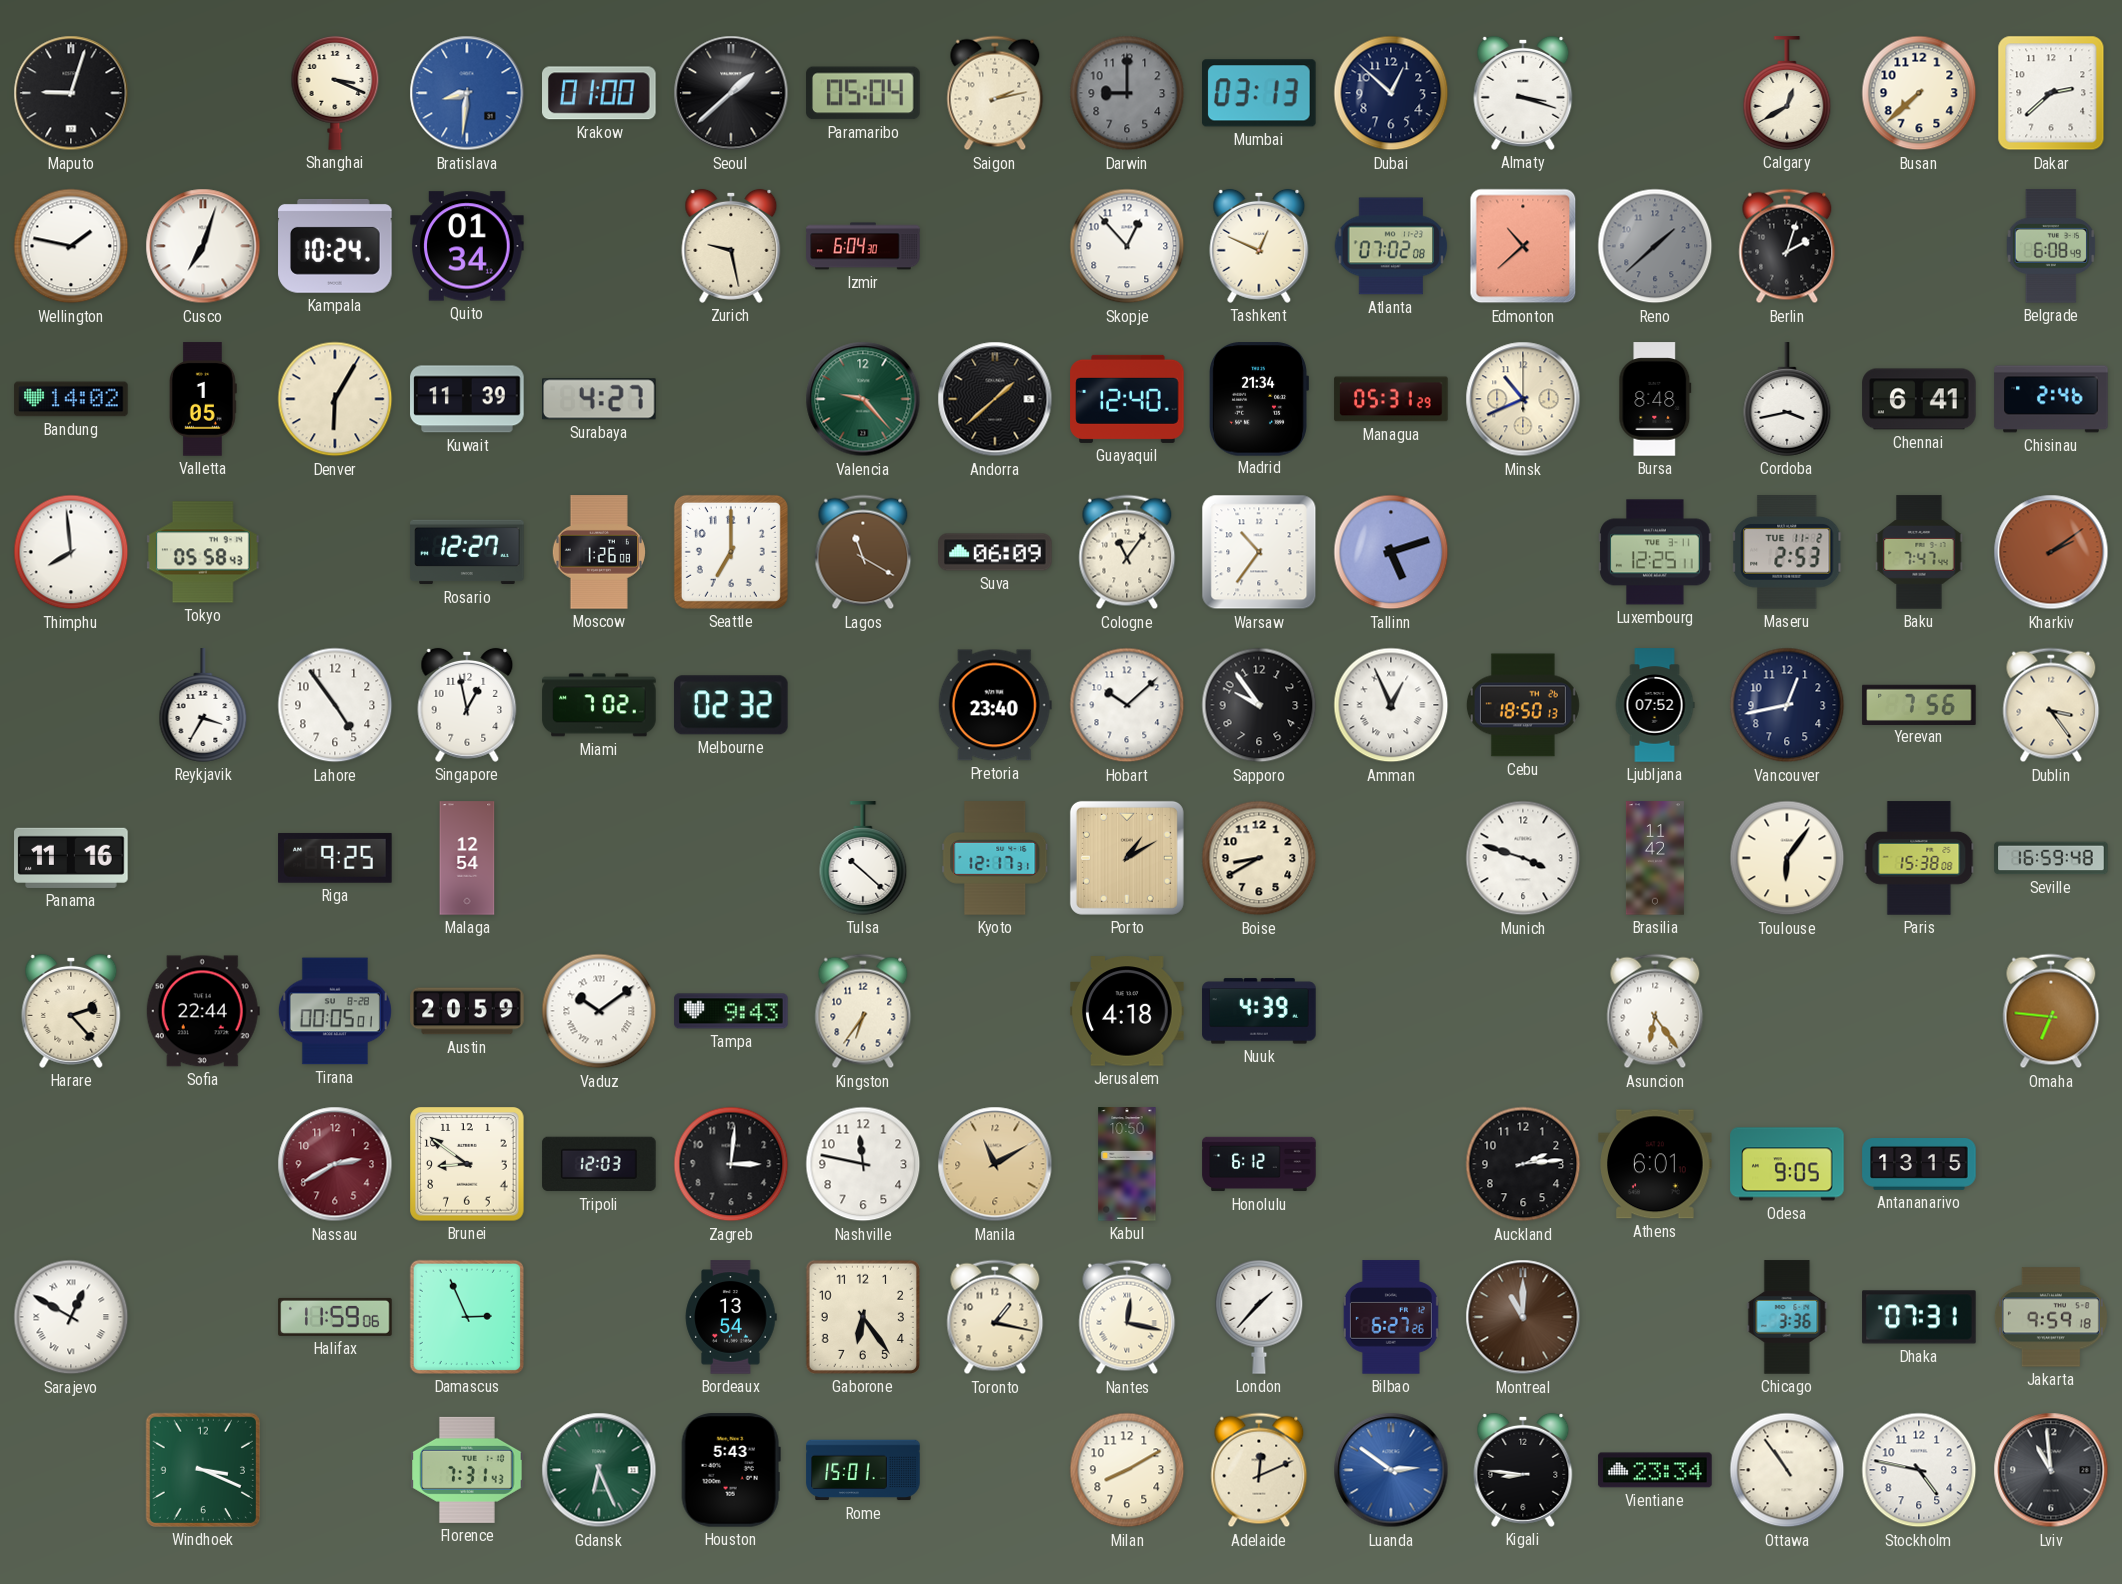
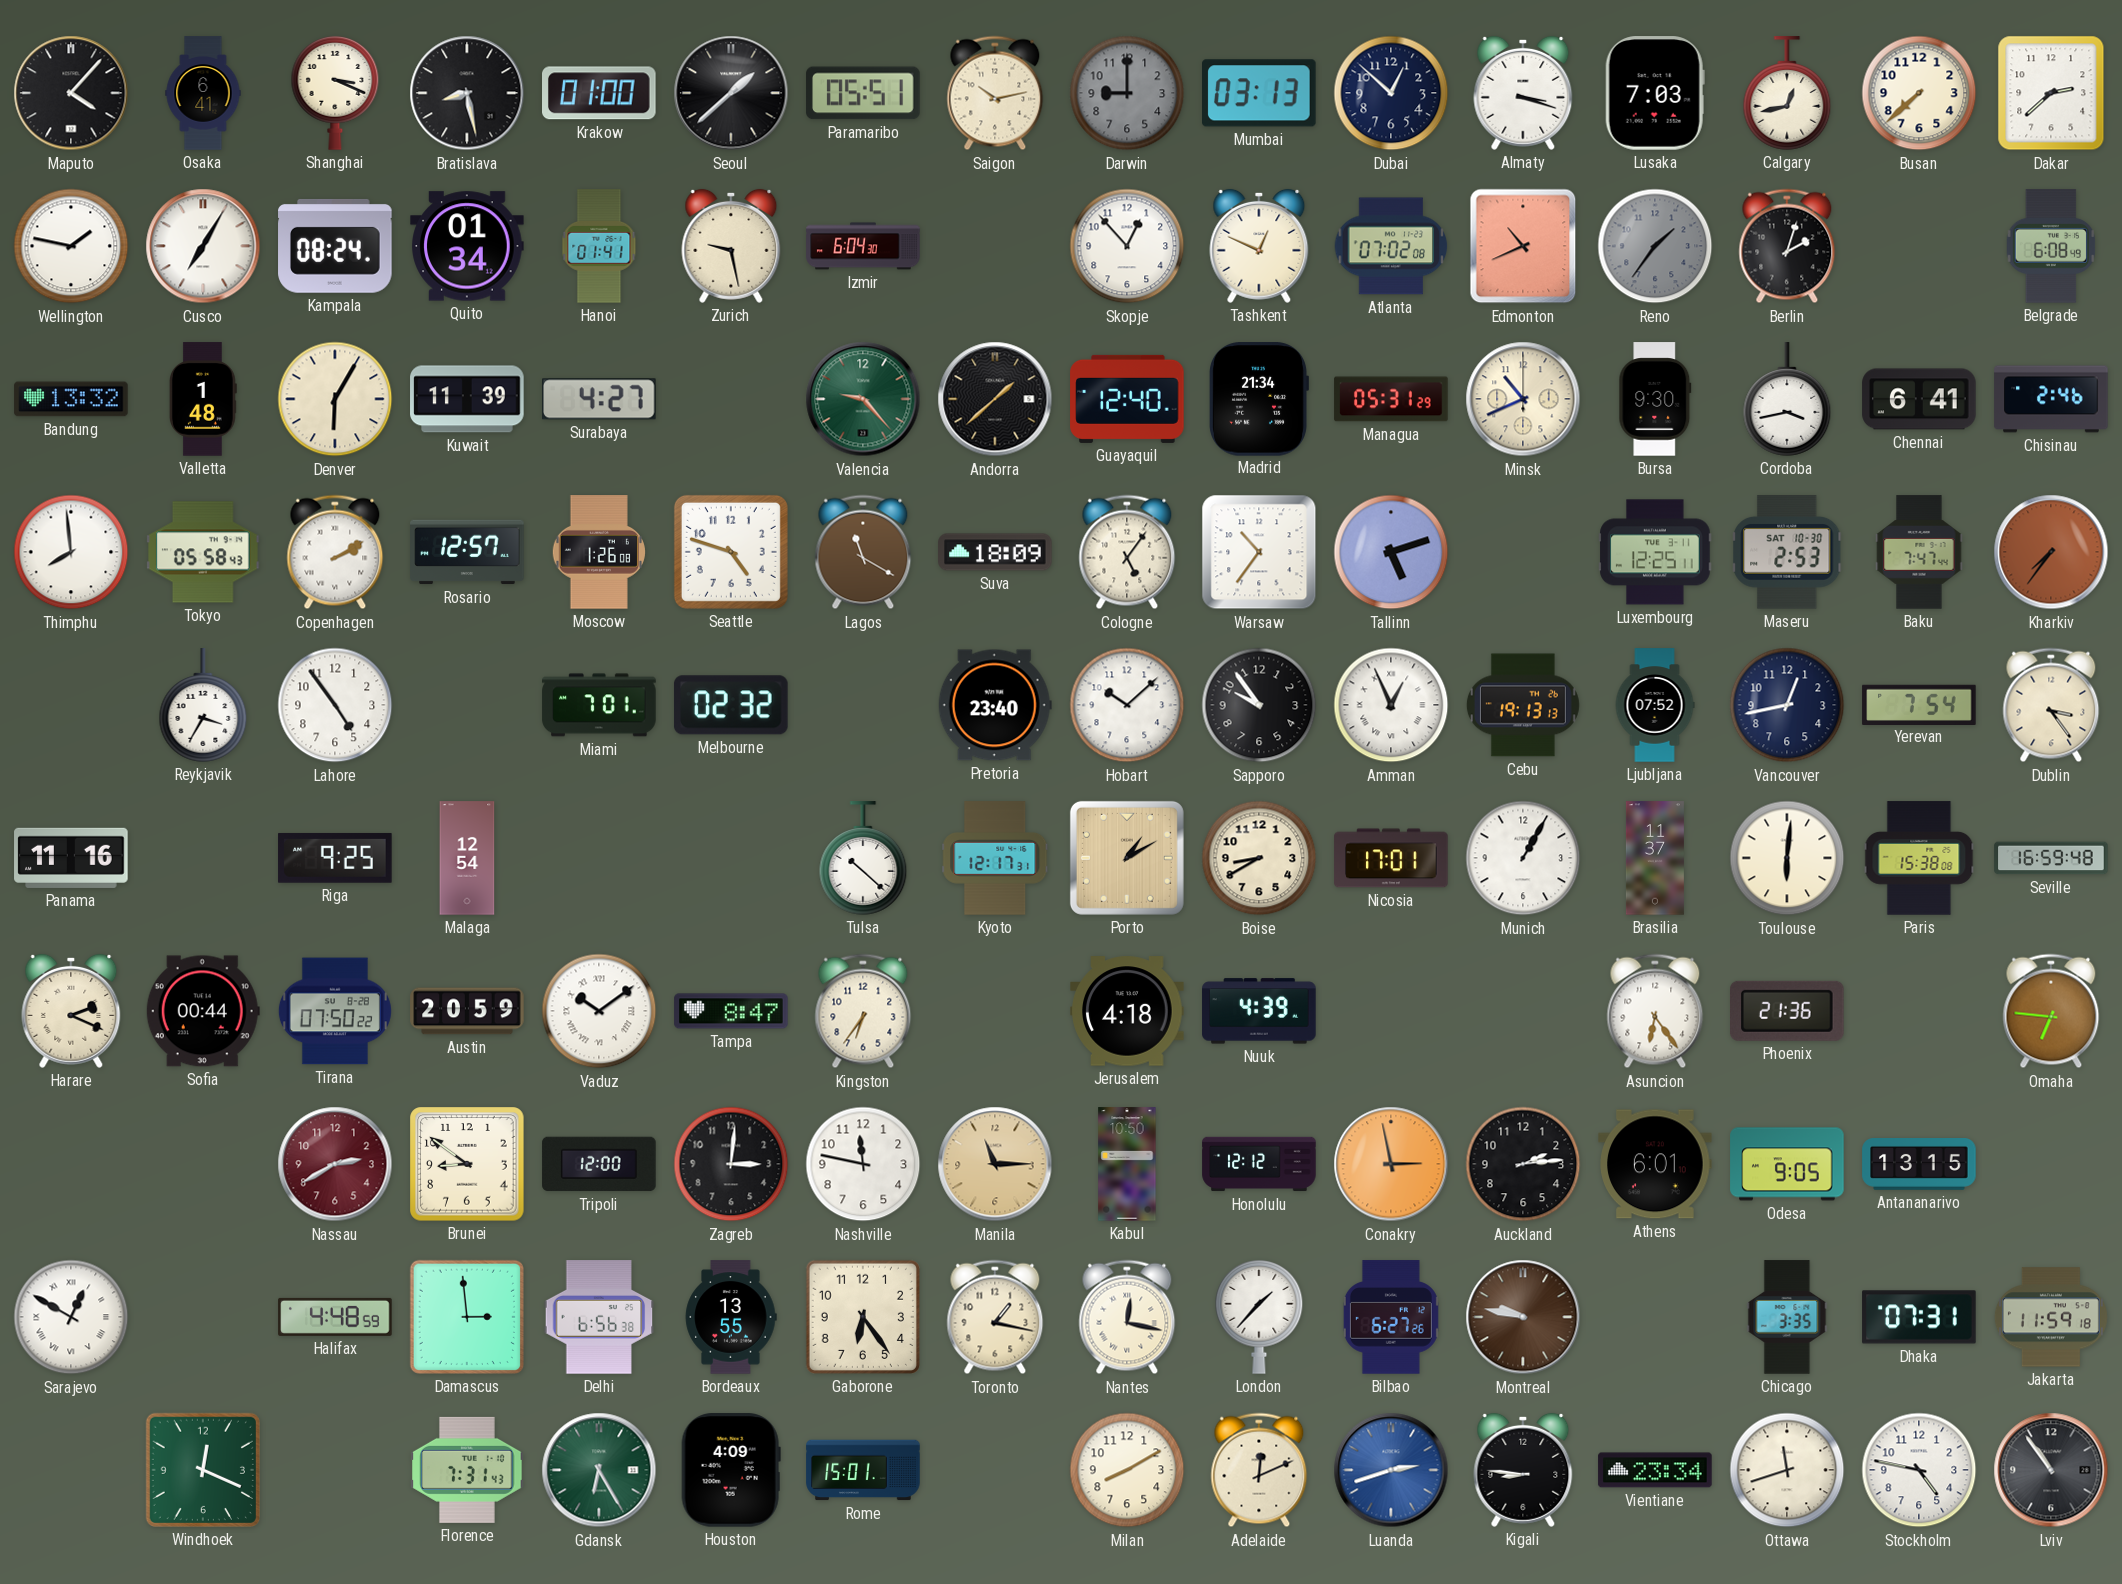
Maputo: 9:03 -> 4:07 (71, 93)
Osaka: none -> 6:41 (203, 93)
Bratislava: 8:31 -> 8:28 (467, 93)
Bratislava dial: blue -> black (467, 93)
Paramaribo: 05:04 -> 05:51 (863, 93)
Saigon: 2:13 -> 10:13 (995, 93)
Lusaka: none -> 7:03 (1655, 93)
Calgary: 12:40 -> 12:43 (1787, 93)
Cusco: 7:03 -> 7:05 (203, 246)
Kampala: 10:24 -> 08:24 (335, 246)
Hanoi: none -> 01:41 (599, 246)
Edmonton: 10:38 -> 10:41 (1523, 246)
Reno: 1:38 -> 1:36 (1655, 246)
Bandung: 14:02 -> 13:32 (71, 399)
Valletta: 1:05 -> 1:48 (203, 399)
Bursa: 8:48 -> 9:30 (1655, 399)
Copenhagen: none -> 2:10 (335, 552)
Rosario: 12:27 -> 12:57 (467, 552)
Seattle: 7:00 -> 4:48 (731, 552)
Suva: 06:09 -> 18:09 (995, 552)
Cologne: 11:06 -> 5:06 (1127, 552)
Maseru date: TUE 11-2 -> SAT 10-30 (1788, 552)
Kharkiv: 2:09 -> 7:36 (2051, 552)
Singapore: 12:58 -> none (467, 705)
Miami: 7:02 -> 7:01 (599, 705)
Cebu: 18:50 -> 19:13 (1523, 705)
Yerevan: 7:56 -> 7:54 (1919, 704)
Nicosia: none -> 17:01 (1391, 858)
Munich: 3:48 -> 1:05 (1523, 858)
Brasilia: 11:42 -> 11:37 (1655, 858)
Toulouse: 6:06 -> 6:01 (1787, 858)
Harare: 2:23 -> 2:19 (71, 1011)
Sofia: 22:44 -> 00:44 (203, 1011)
Tirana: 00:05 -> 07:50 (335, 1011)
Tampa: 9:43 -> 8:47 (731, 1011)
Phoenix: none -> 21:36 (1788, 1011)
Tripoli: 12:03 -> 12:00 (599, 1164)
Manila: 11:10 -> 11:15 (995, 1164)
Honolulu: 6:12 -> 12:12 (1259, 1164)
Conakry: none -> 2:58 (1391, 1164)
Halifax: 11:59 -> 4:48 (335, 1317)
Damascus: 2:56 -> 2:59 (467, 1317)
Delhi: none -> 6:56 (599, 1317)
Bordeaux: 13:54 -> 13:55 (731, 1317)
Montreal: 11:00 -> 9:47 (1523, 1317)
Chicago: 3:36 -> 3:35 (1787, 1317)
Jakarta: 9:59 -> 11:59 (2051, 1317)
Windhoek: 3:19 -> 12:19 (203, 1470)
Gdansk: 6:26 -> 6:25 (599, 1470)
Houston: 5:43 -> 4:09 (731, 1470)
Luanda: 2:51 -> 2:42 (1391, 1470)
Ottawa: 10:54 -> 11:42 (1787, 1470)
Lviv: 10:59 -> 10:54 (2051, 1470)
